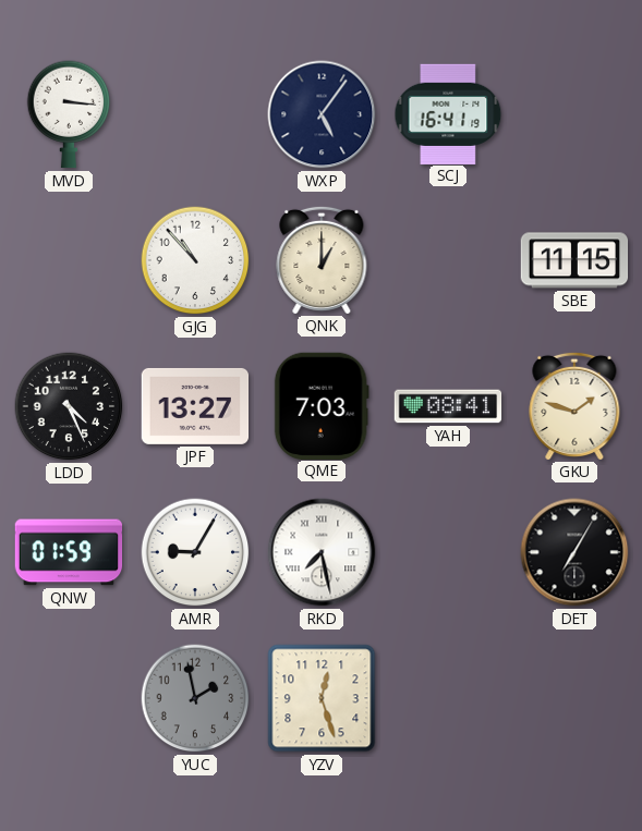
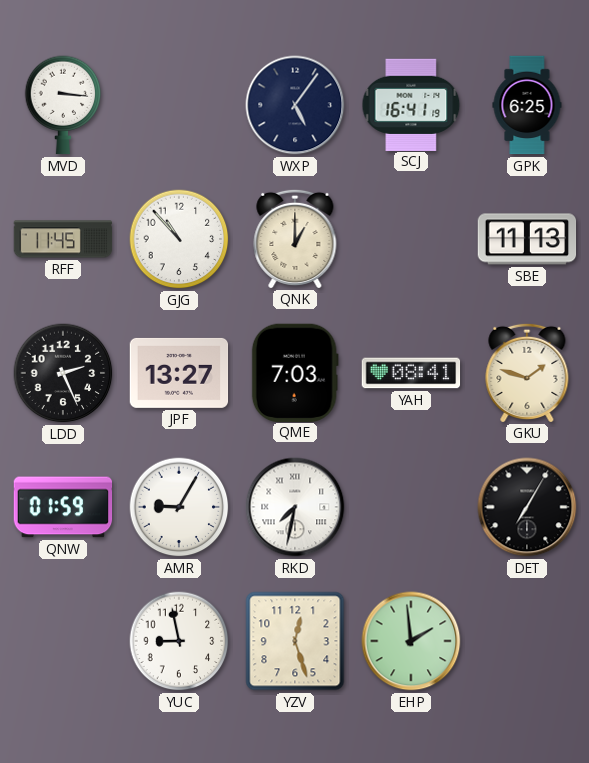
GPK: none -> 6:25 (527, 105)
RFF: none -> 11:45 (63, 239)
SBE: 11:15 -> 11:13 (527, 239)
LDD: 4:26 -> 2:26 (63, 373)
RKD: 7:28 -> 7:32 (295, 507)
YUC: 1:58 -> 8:58 (179, 641)
YUC dial: grey -> white (179, 641)
EHP: none -> 1:59 (411, 641)
